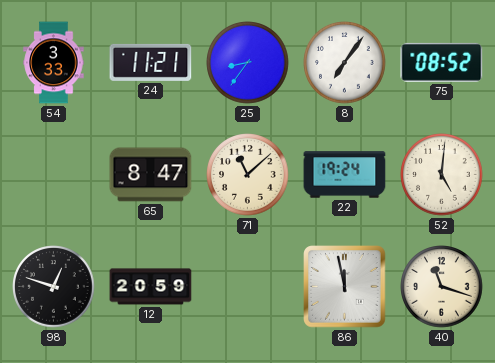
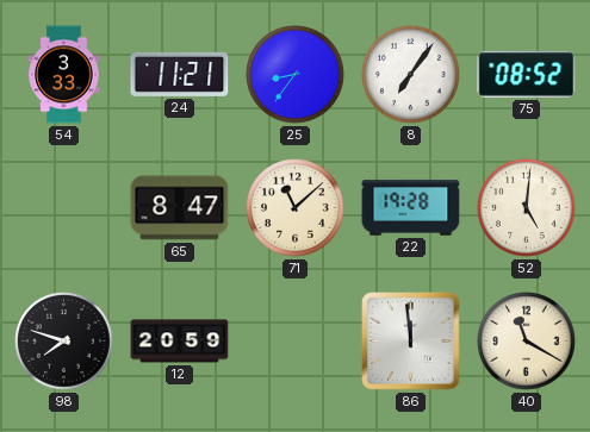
22: 19:24 -> 19:28 (411, 208)
98: 12:48 -> 7:48 (64, 342)
86: 11:58 -> 11:59 (411, 342)
40: 11:18 -> 11:20 (527, 342)
